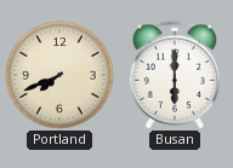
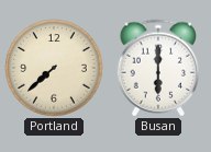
Portland: 7:41 -> 7:38 (54, 68)
